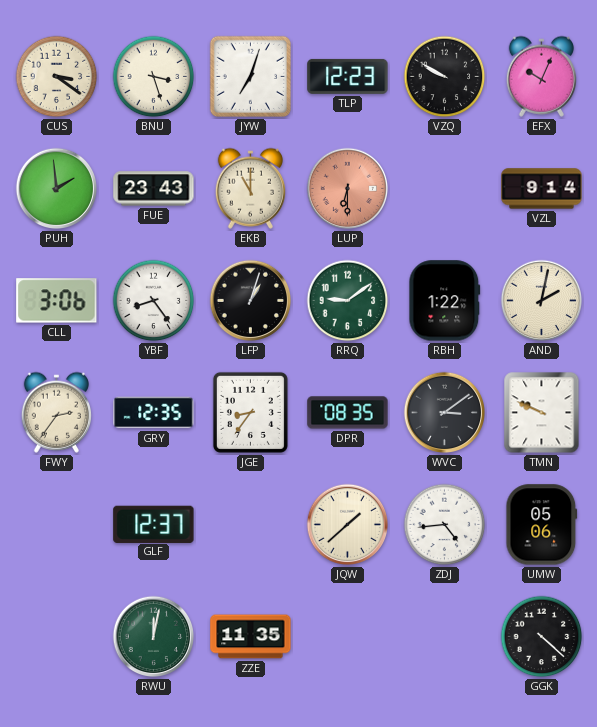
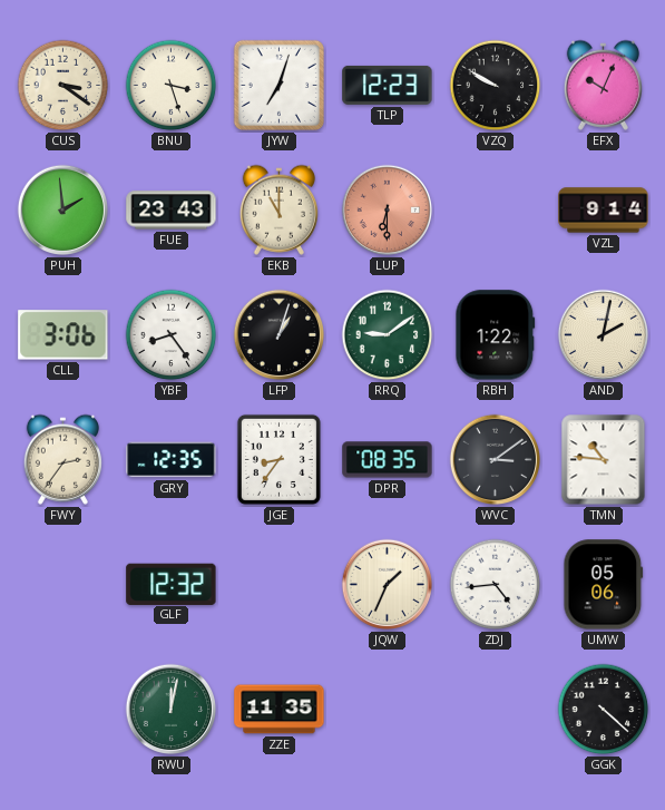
TMN: 9:49 -> 10:46 (604, 460)
GLF: 12:37 -> 12:32 (172, 584)
JQW: 1:38 -> 1:34 (388, 585)
